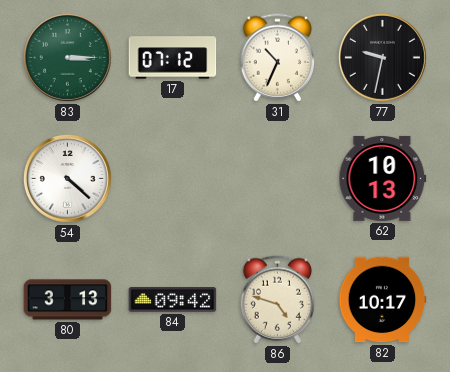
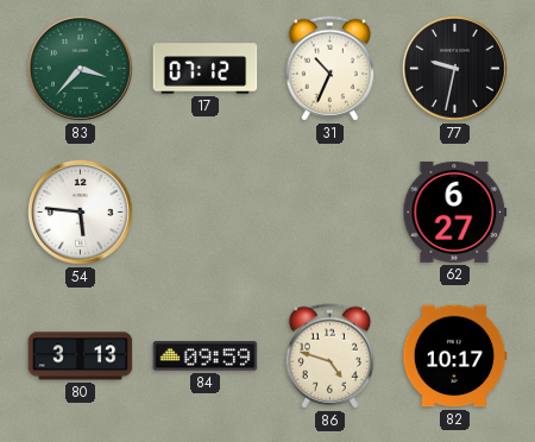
83: 3:15 -> 3:37 (81, 69)
54: 4:22 -> 5:46 (81, 213)
62: 10:13 -> 6:27 (455, 211)
84: 09:42 -> 09:59 (206, 356)
